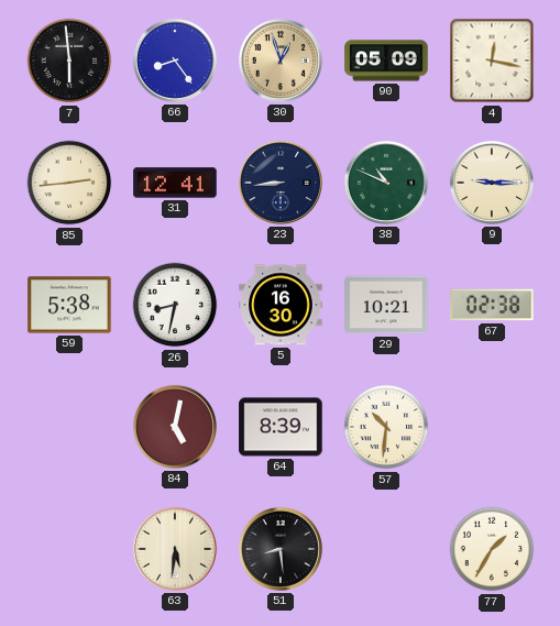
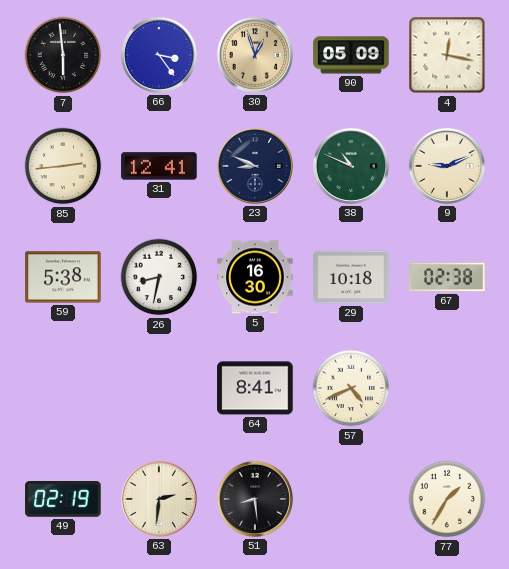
66: 8:24 -> 3:24 (159, 55)
23: 8:44 -> 8:49 (255, 166)
9: 9:15 -> 9:11 (447, 166)
29: 10:21 -> 10:18 (351, 277)
84: 5:02 -> none (175, 427)
64: 8:39 -> 8:41 (255, 388)
57: 10:31 -> 4:41 (351, 388)
49: none -> 02:19 (63, 500)
63: 5:31 -> 2:31 (159, 499)
